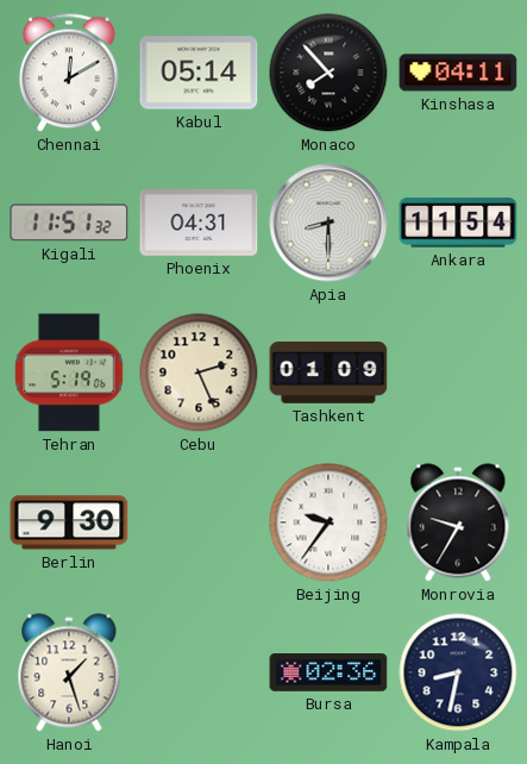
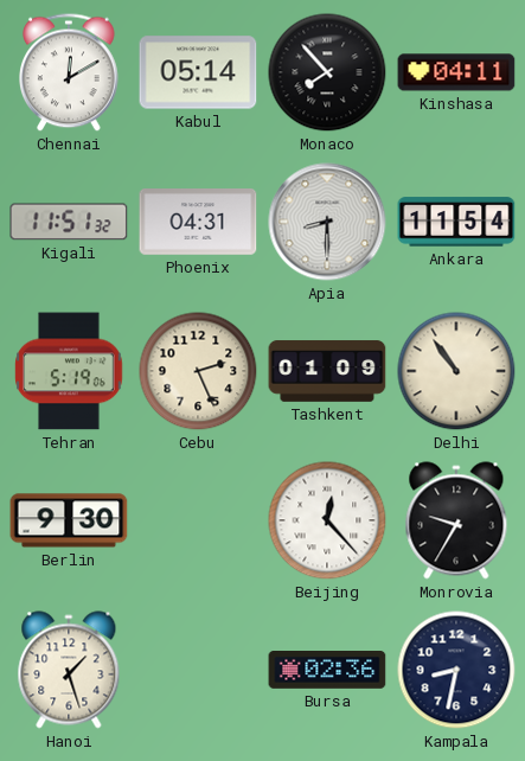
Delhi: none -> 10:54 (456, 371)
Beijing: 9:36 -> 12:23 (327, 520)
